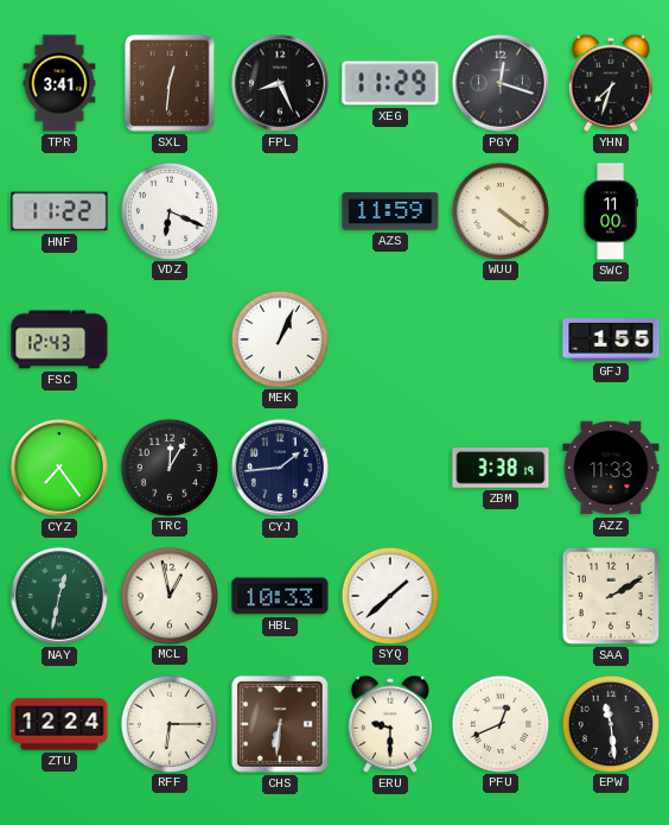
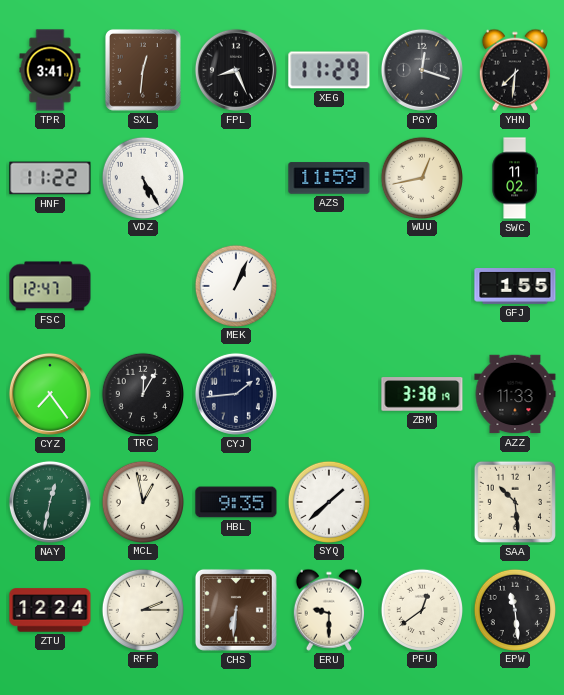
YHN: 7:33 -> 7:31 (515, 70)
VDZ: 6:19 -> 5:25 (142, 177)
WUU: 4:21 -> 12:43 (421, 177)
SWC: 11:00 -> 11:02 (515, 178)
FSC: 12:43 -> 12:47 (50, 286)
HBL: 10:33 -> 9:35 (236, 502)
SAA: 2:10 -> 10:29 (515, 502)
RFF: 6:15 -> 2:15 (142, 609)
PFU: 12:41 -> 12:39 (421, 609)
